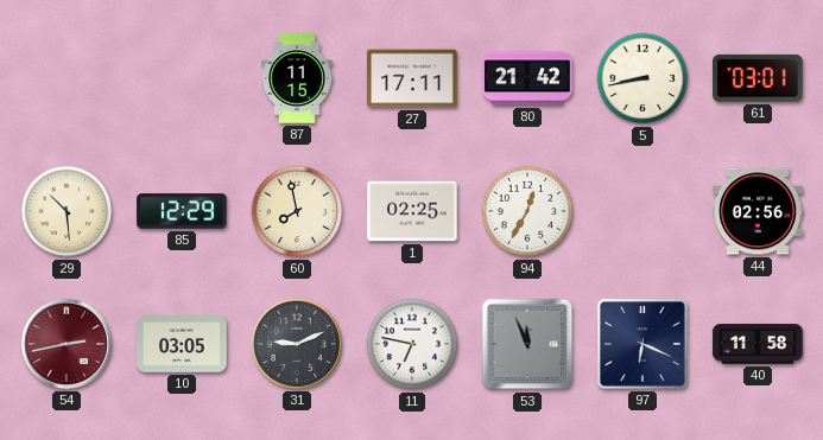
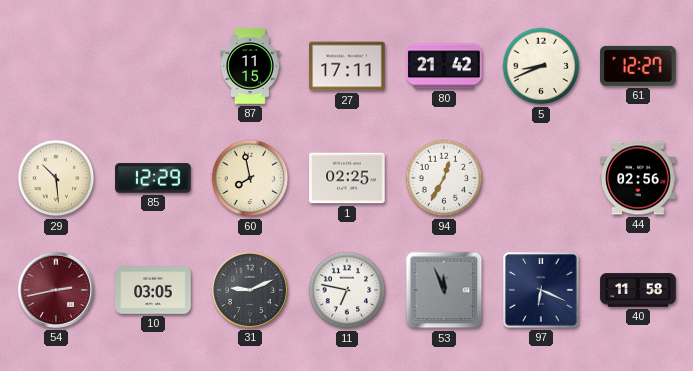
5: 8:43 -> 8:41 (541, 66)
61: 03:01 -> 12:27 (638, 66)
